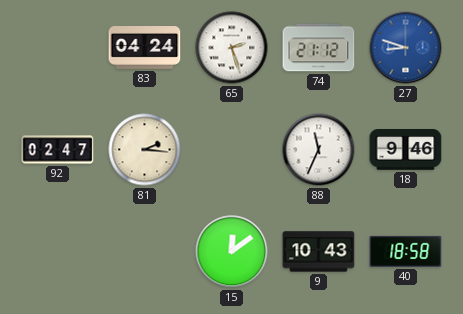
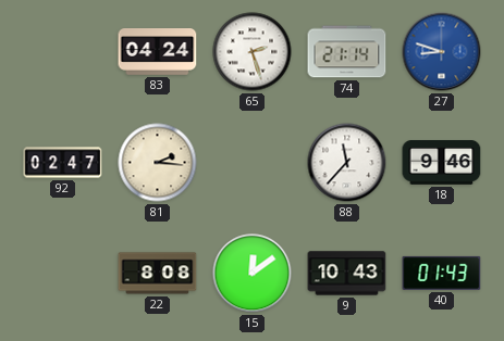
74: 21:12 -> 21:14 (347, 52)
88: 11:34 -> 11:37 (347, 163)
22: none -> 8:08 (158, 274)
40: 18:58 -> 01:43 (442, 273)
